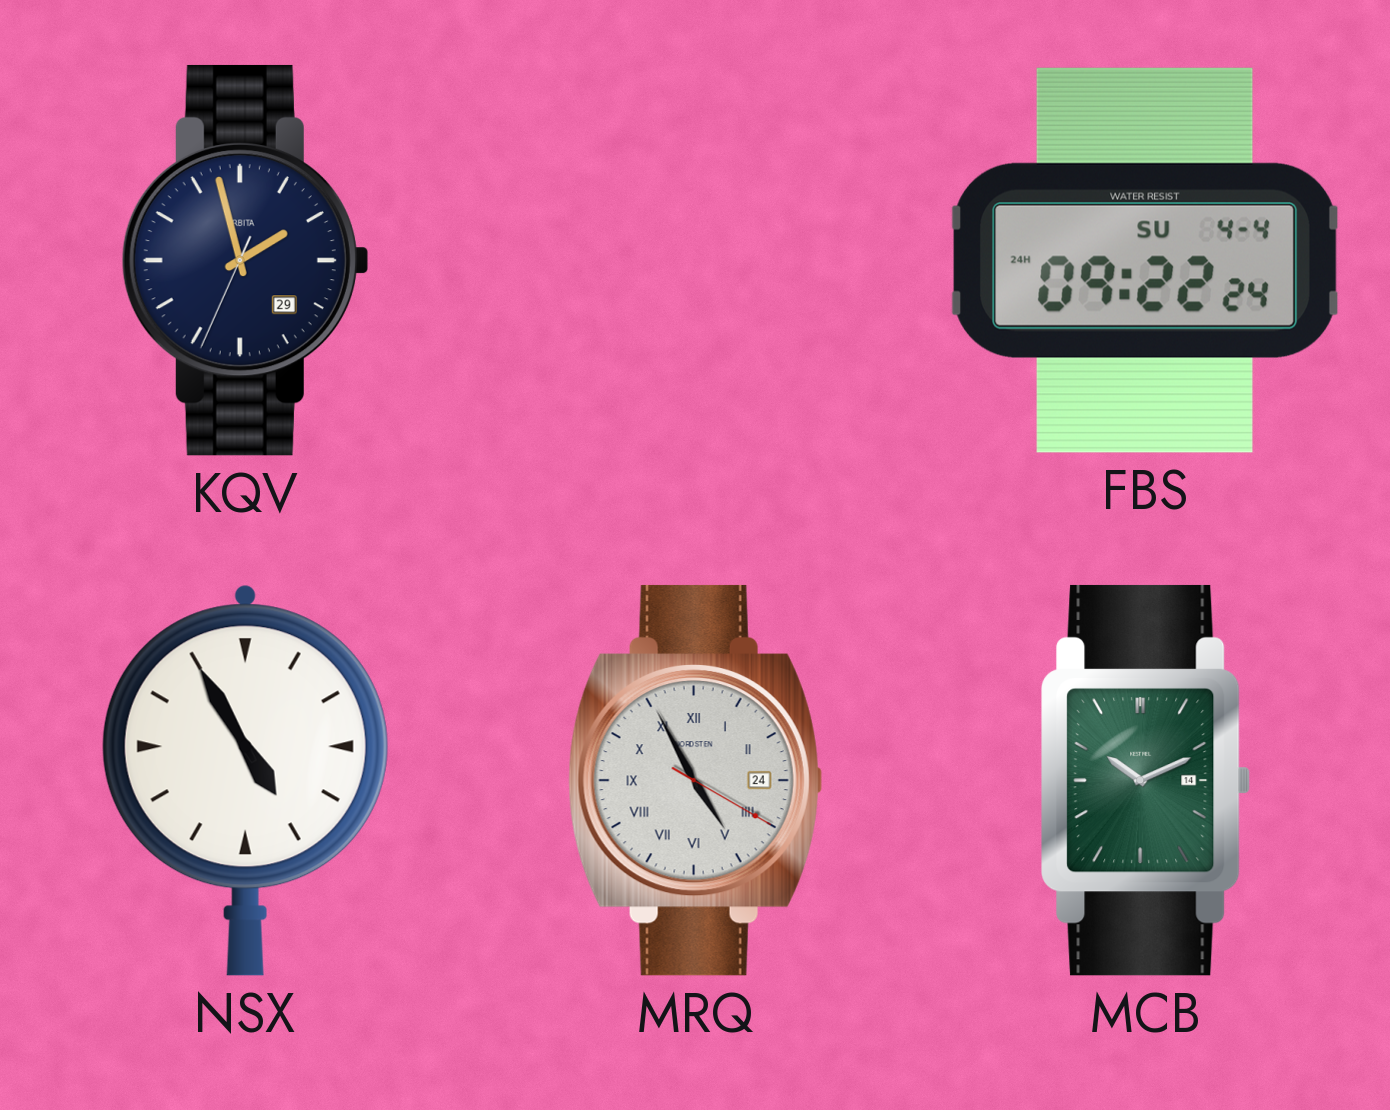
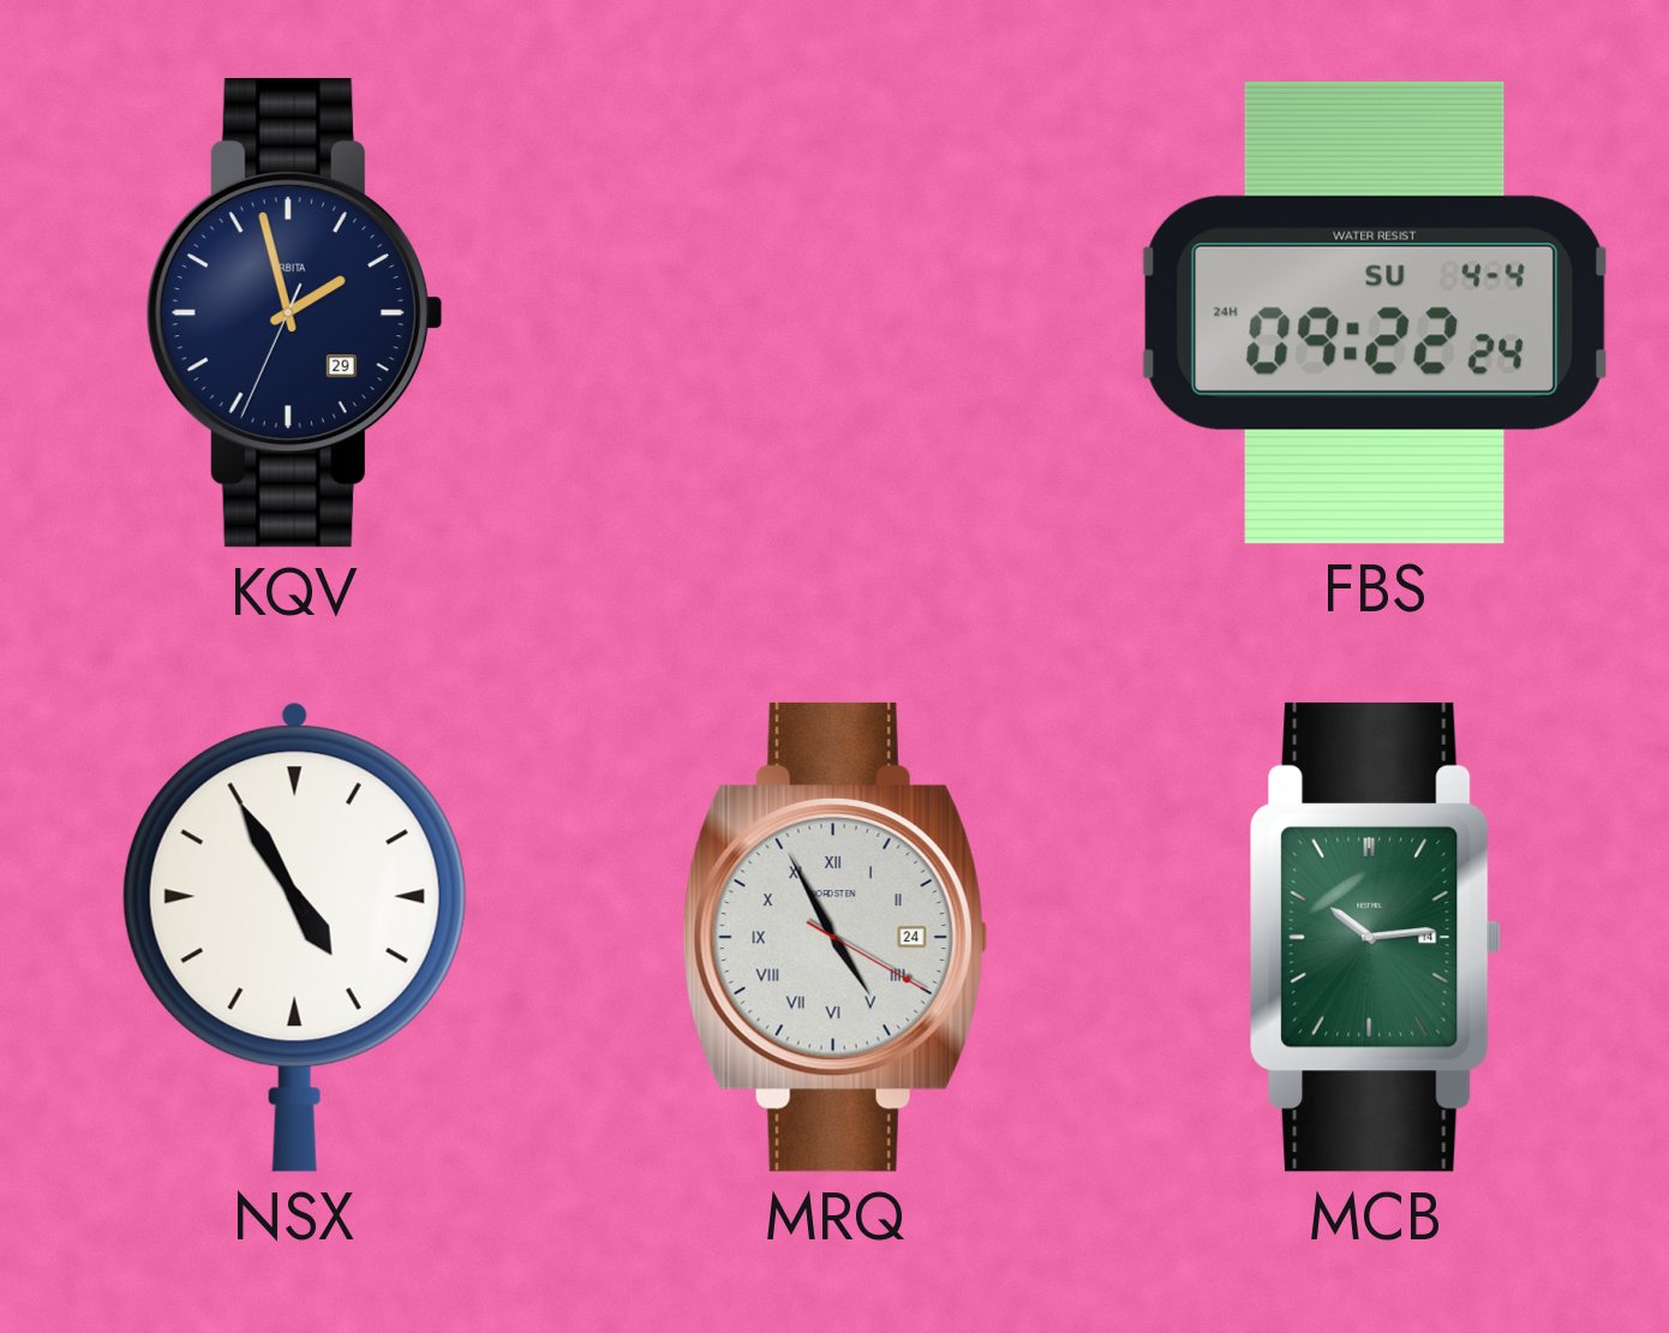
MCB: 10:11 -> 10:14 (1375, 937)
